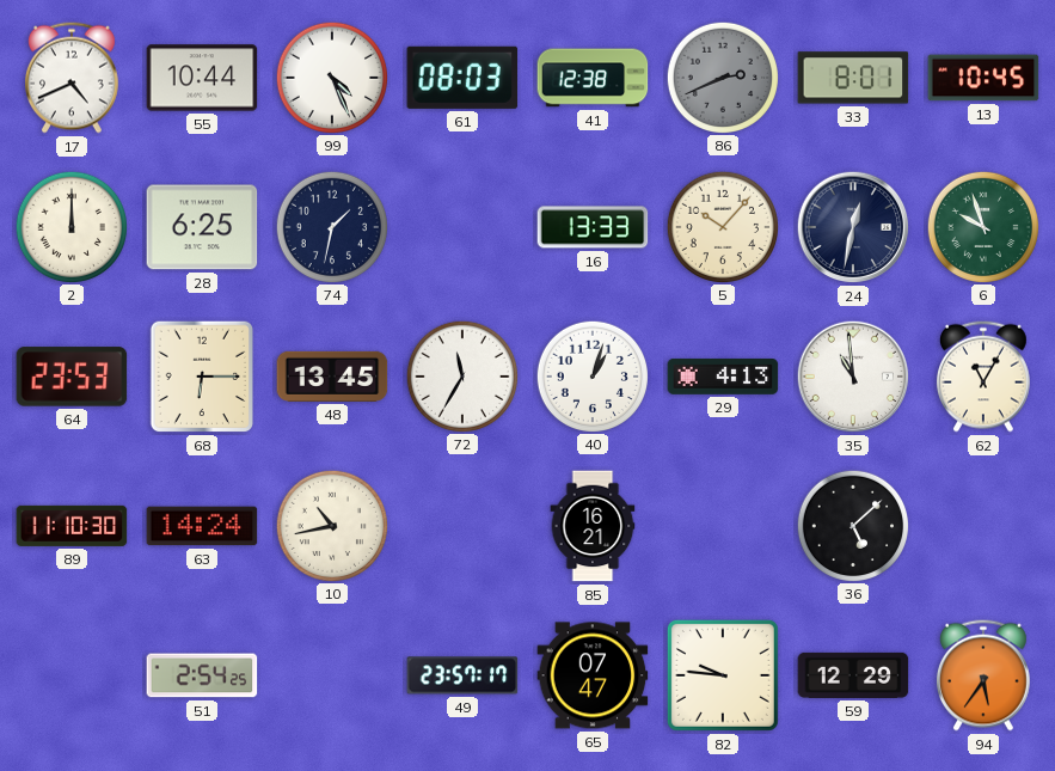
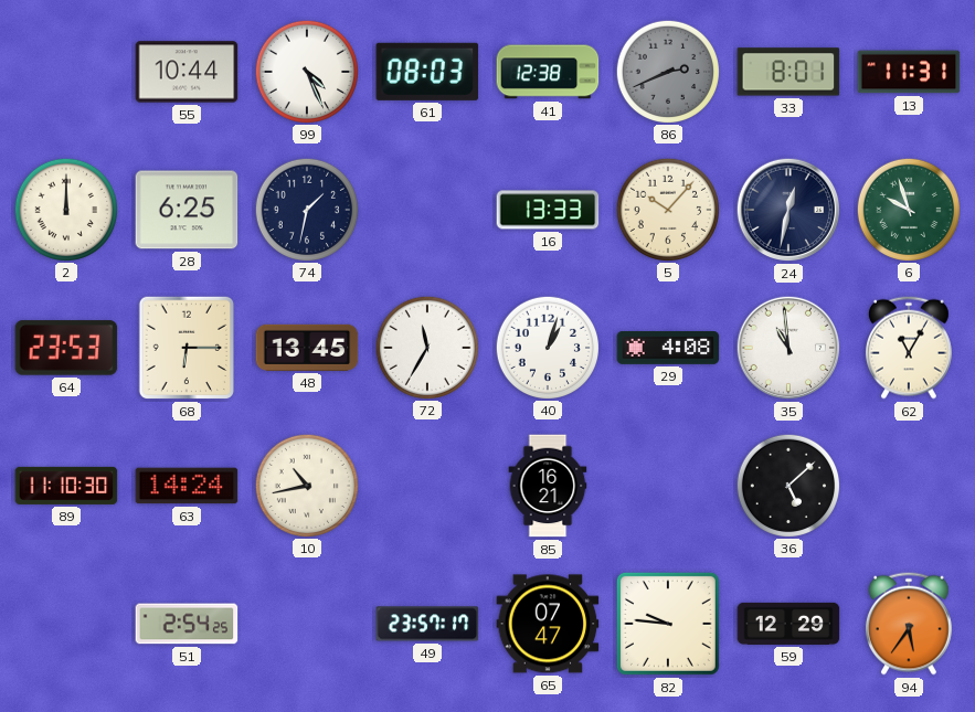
17: 4:41 -> none (72, 78)
13: 10:45 -> 11:31 (909, 72)
29: 4:13 -> 4:08 (668, 348)
